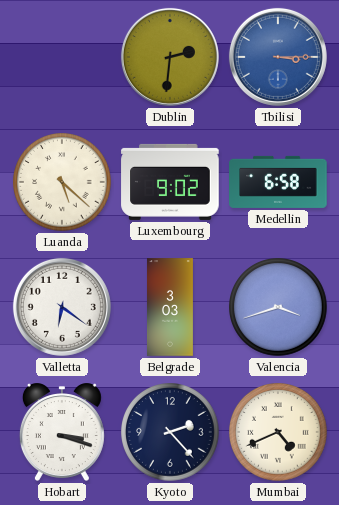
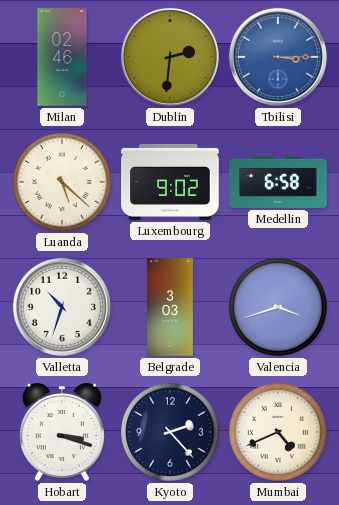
Milan: none -> 02:46 (62, 57)
Valletta: 6:21 -> 10:33 (62, 307)
